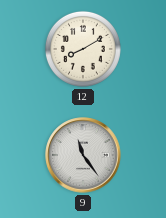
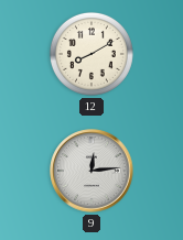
9: 11:24 -> 12:14 (91, 171)
